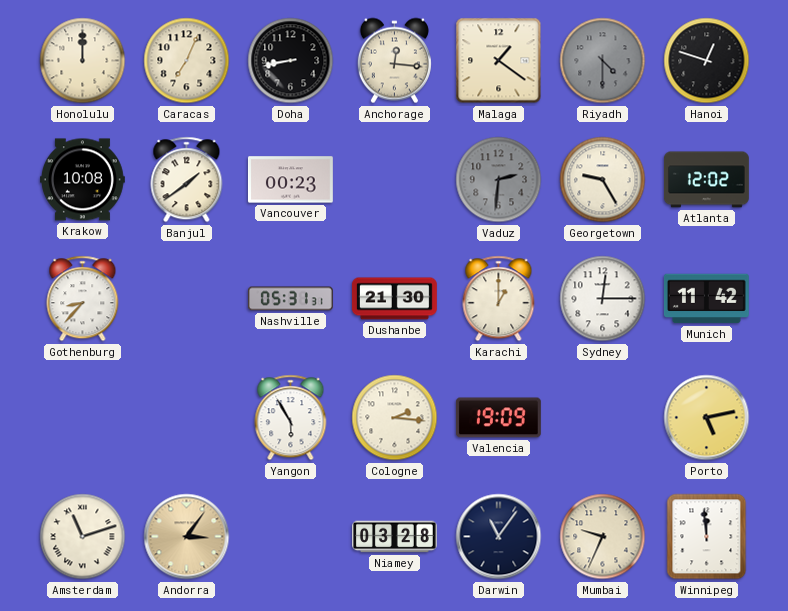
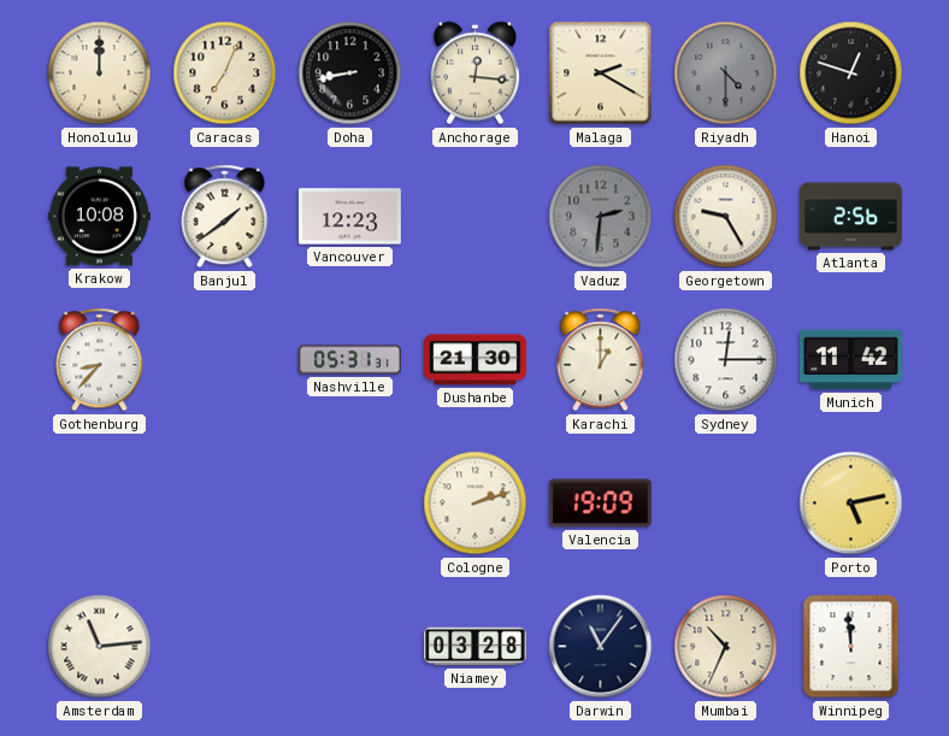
Malaga: 1:21 -> 2:20 (601, 73)
Vancouver: 00:23 -> 12:23 (349, 217)
Atlanta: 12:02 -> 2:56 (850, 217)
Yangon: 5:55 -> none (291, 418)
Cologne: 2:16 -> 2:12 (476, 504)
Amsterdam: 11:12 -> 11:14 (100, 647)
Andorra: 3:06 -> none (187, 537)
Mumbai: 9:34 -> 10:34 (726, 647)
